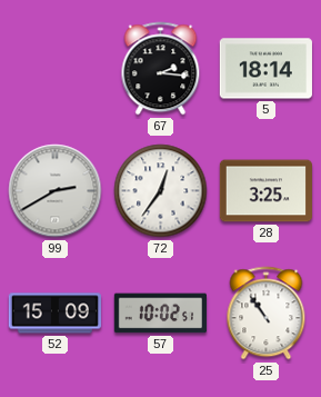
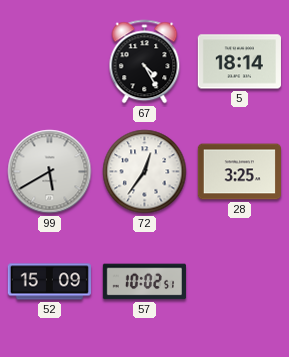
67: 2:16 -> 4:25 (145, 62)
99: 2:40 -> 5:40 (50, 172)
25: 10:54 -> none (267, 314)
